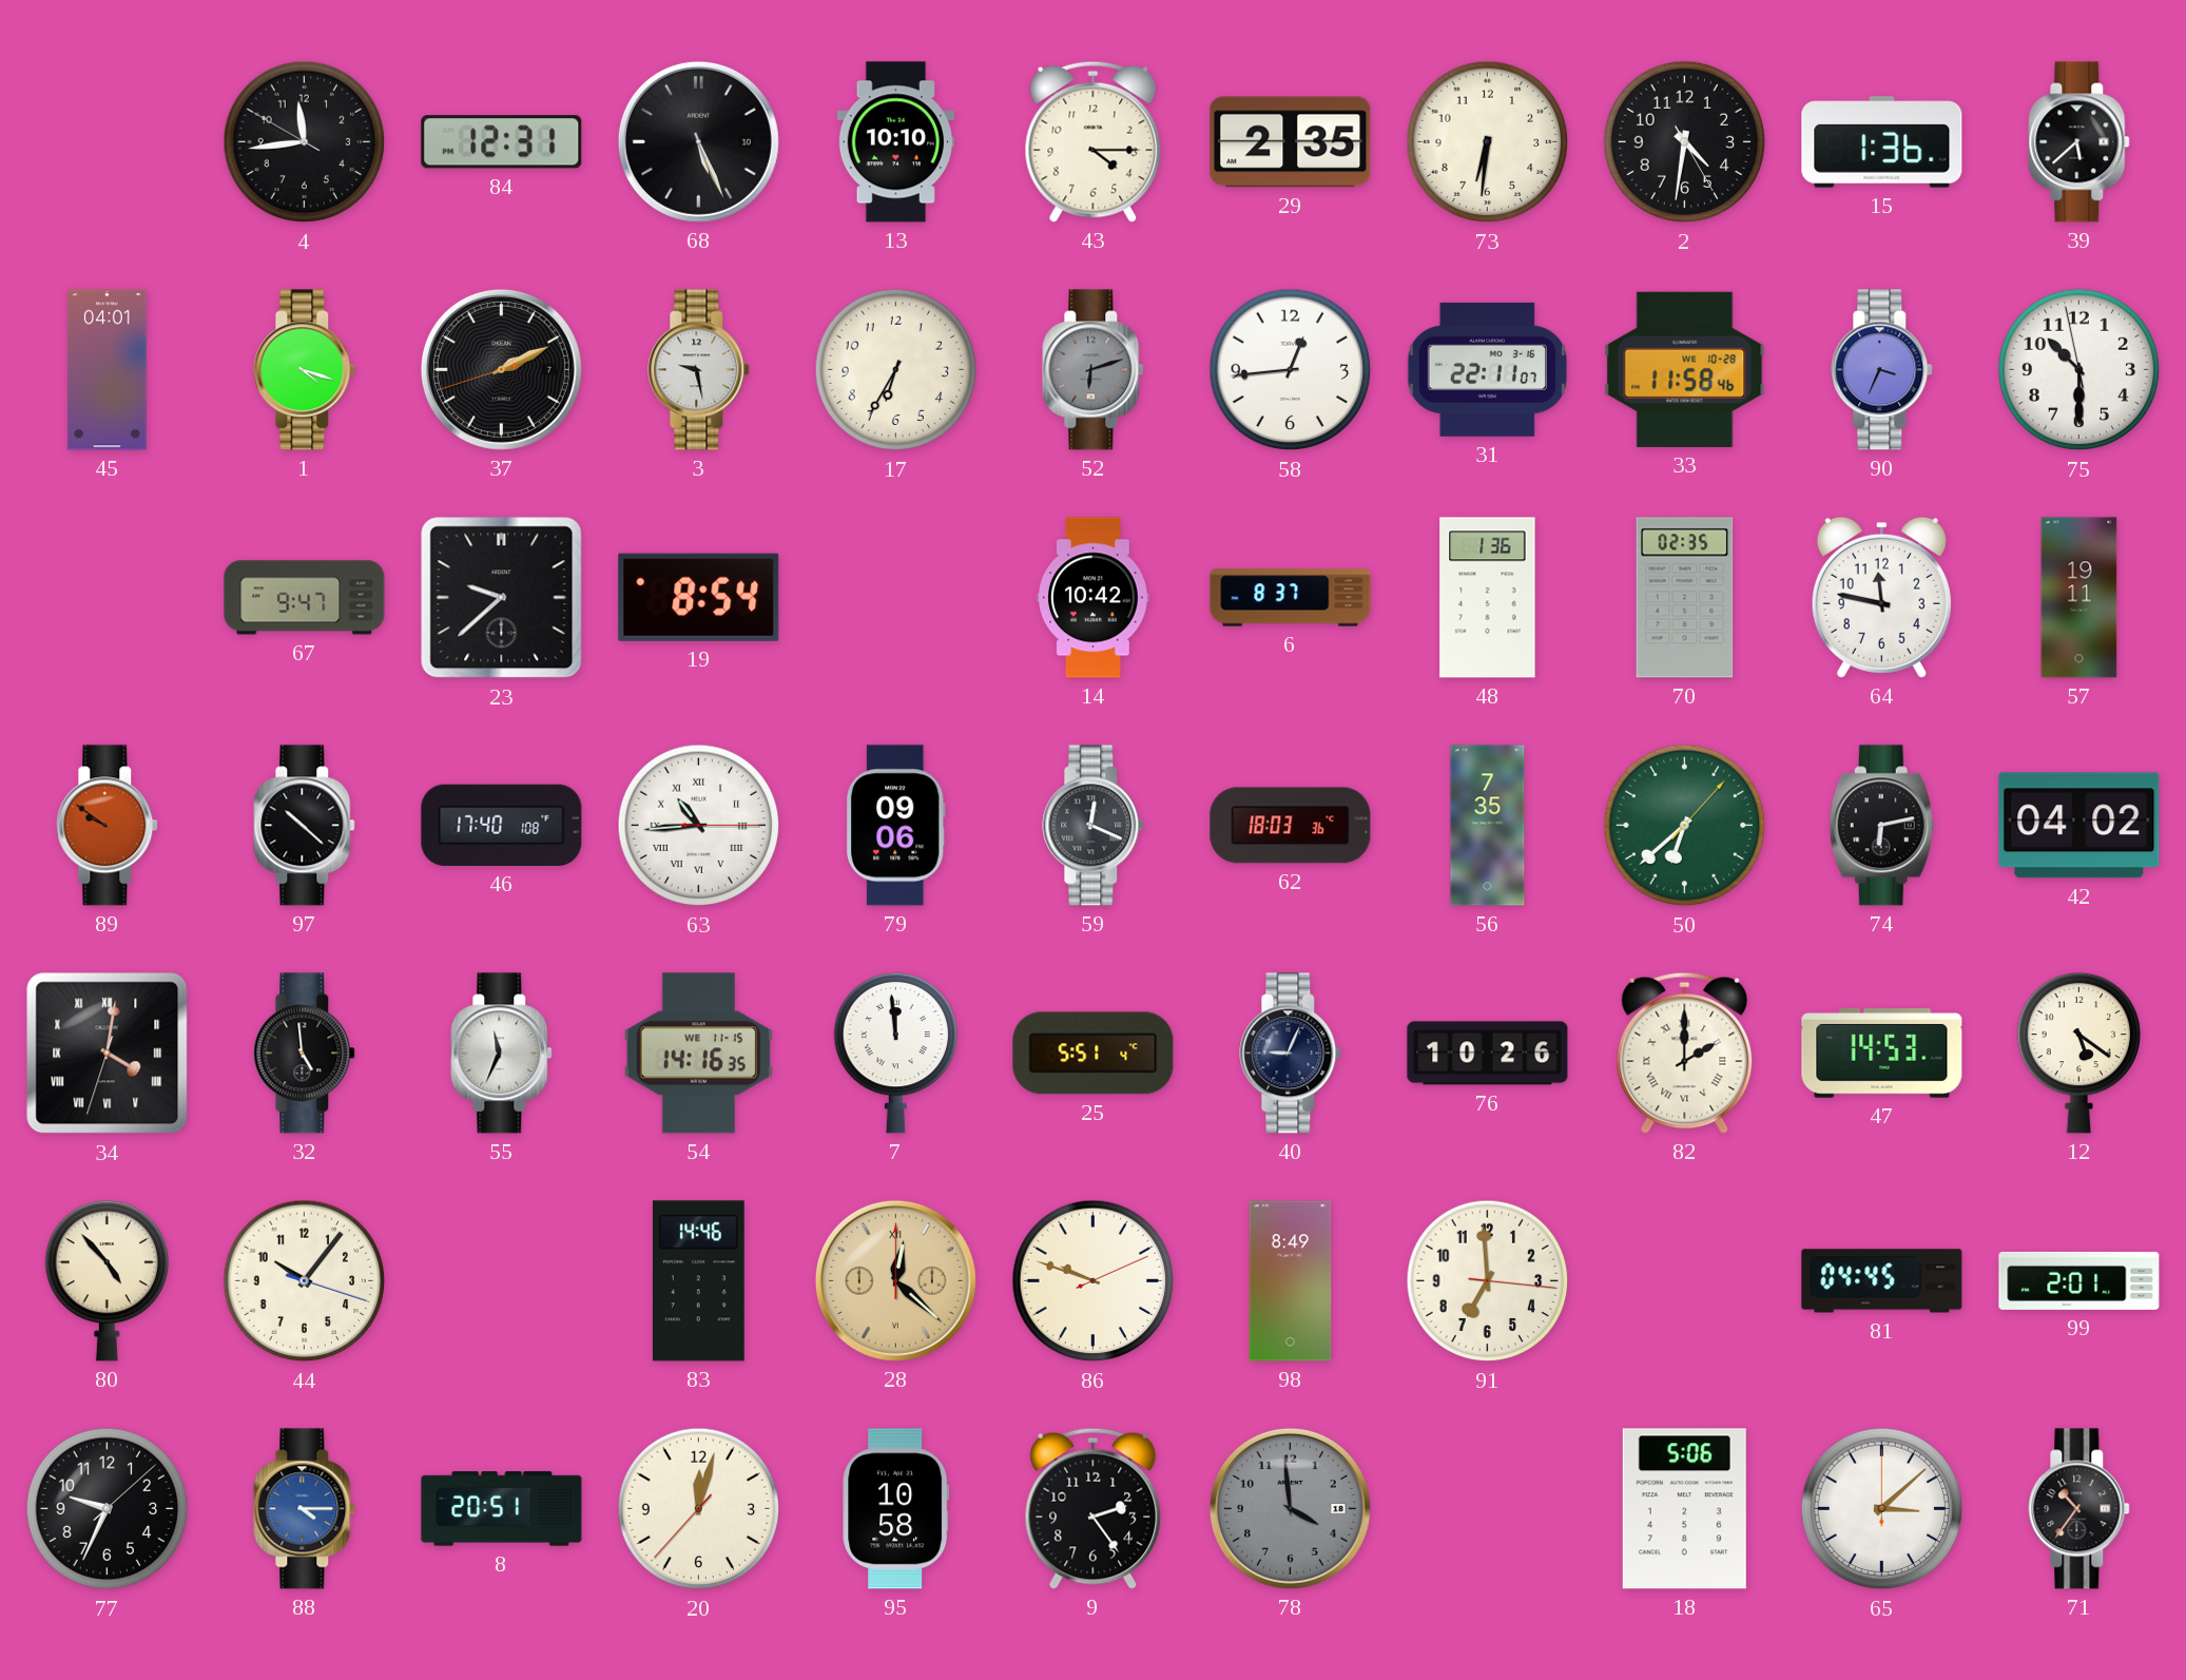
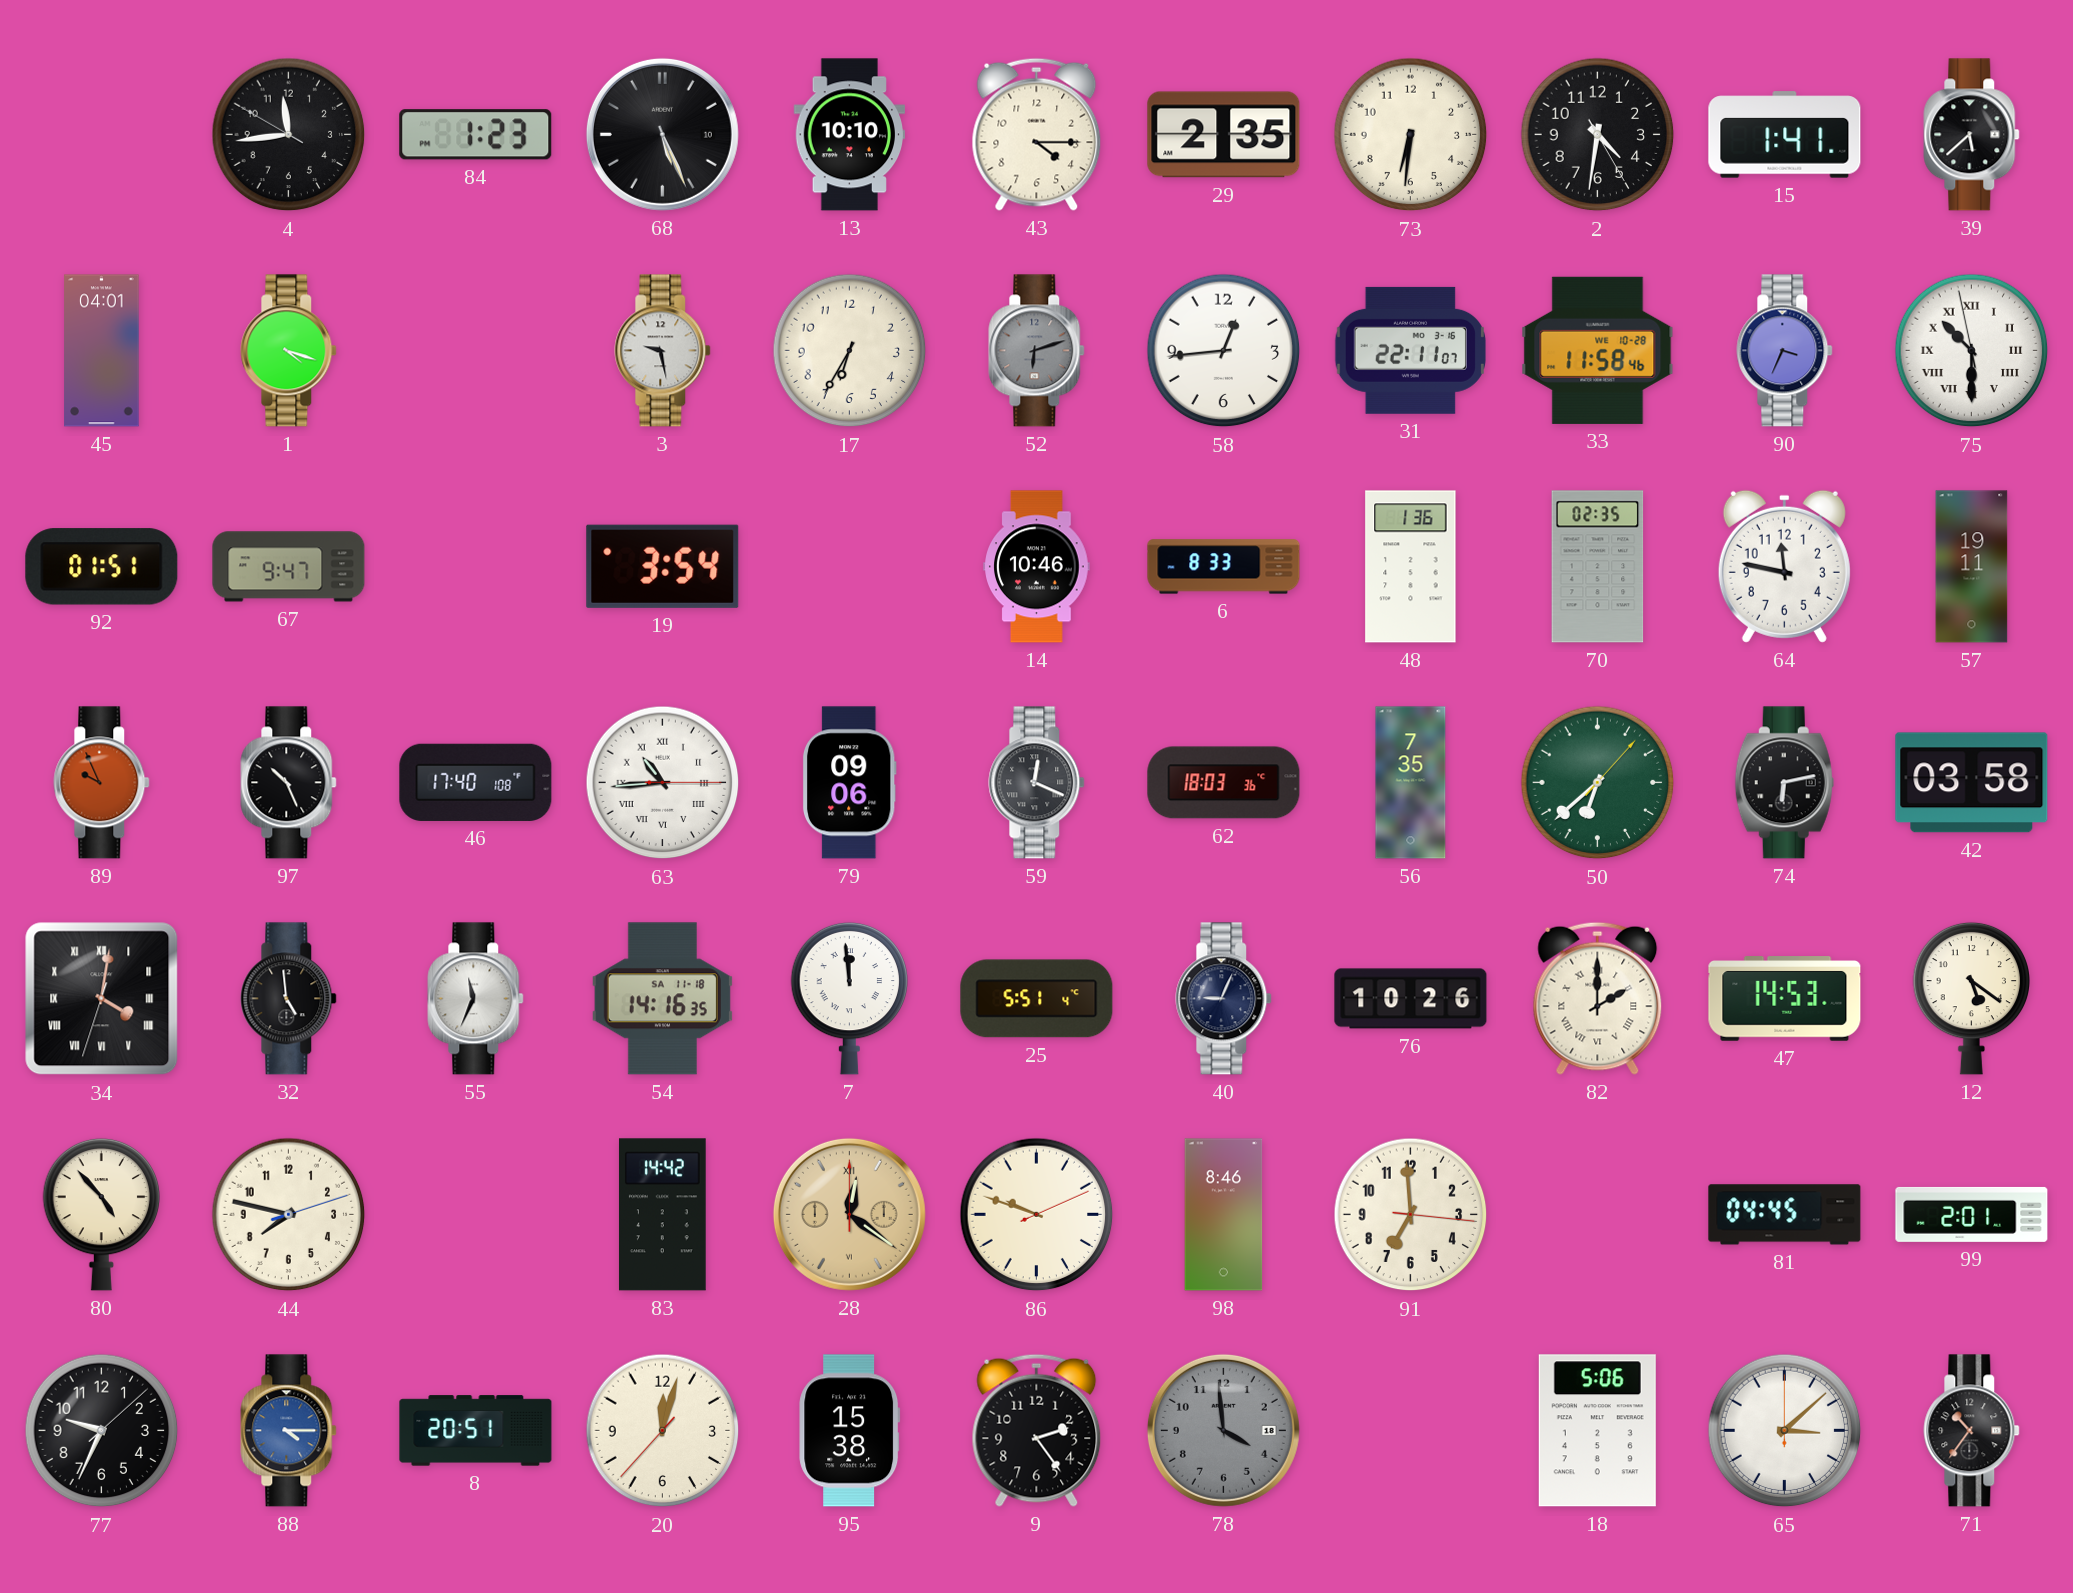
84: 12:31 -> 1:23 (476, 135)
15: 1:36 -> 1:41 (1785, 135)
37: 2:10 -> none (501, 369)
75 numerals: Arabic -> Roman (1972, 351)
92: none -> 01:51 (102, 567)
23: 9:38 -> none (502, 598)
19: 8:54 -> 3:54 (663, 566)
14: 10:42 -> 10:46 (1037, 567)
6: 8:37 -> 8:33 (1224, 567)
89: 9:51 -> 9:56 (102, 783)
97: 10:22 -> 10:26 (289, 783)
42: 04:02 -> 03:58 (1972, 783)
54 date: WE 11-15 -> SA 11-18 (662, 999)
44: 10:06 -> 7:47 (289, 1215)
83: 14:46 -> 14:42 (662, 1215)
28: 12:22 -> 12:21 (849, 1214)
98: 8:49 -> 8:46 (1224, 1215)
95: 10:58 -> 15:38 (850, 1431)
